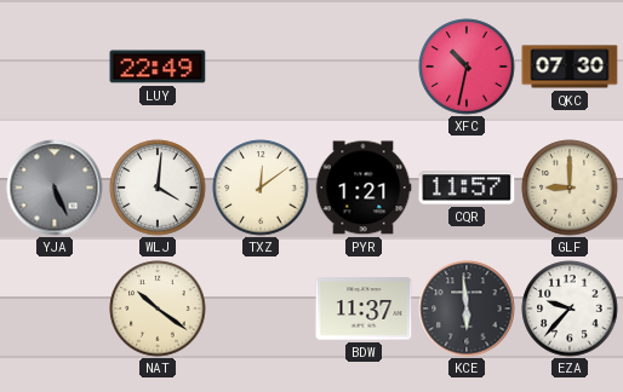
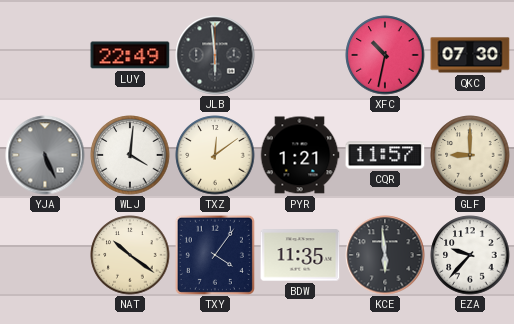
JLB: none -> 5:59 (215, 55)
TXY: none -> 4:06 (215, 255)
BDW: 11:37 -> 11:35 (300, 255)
